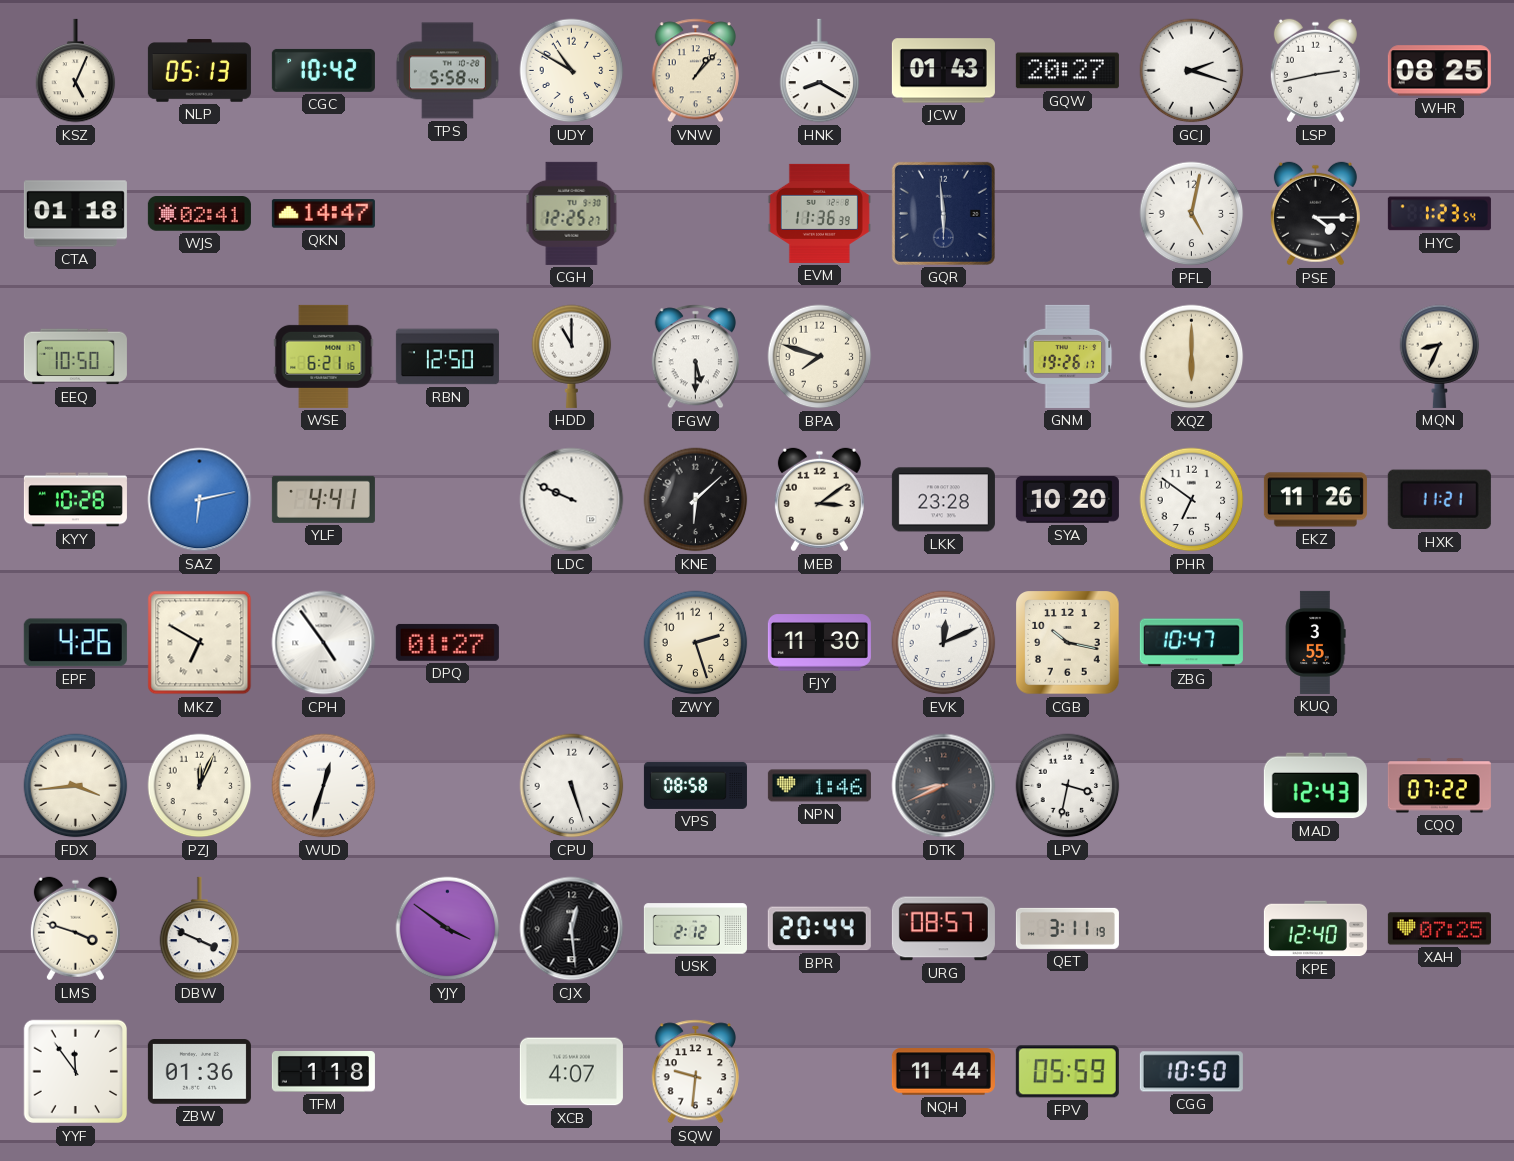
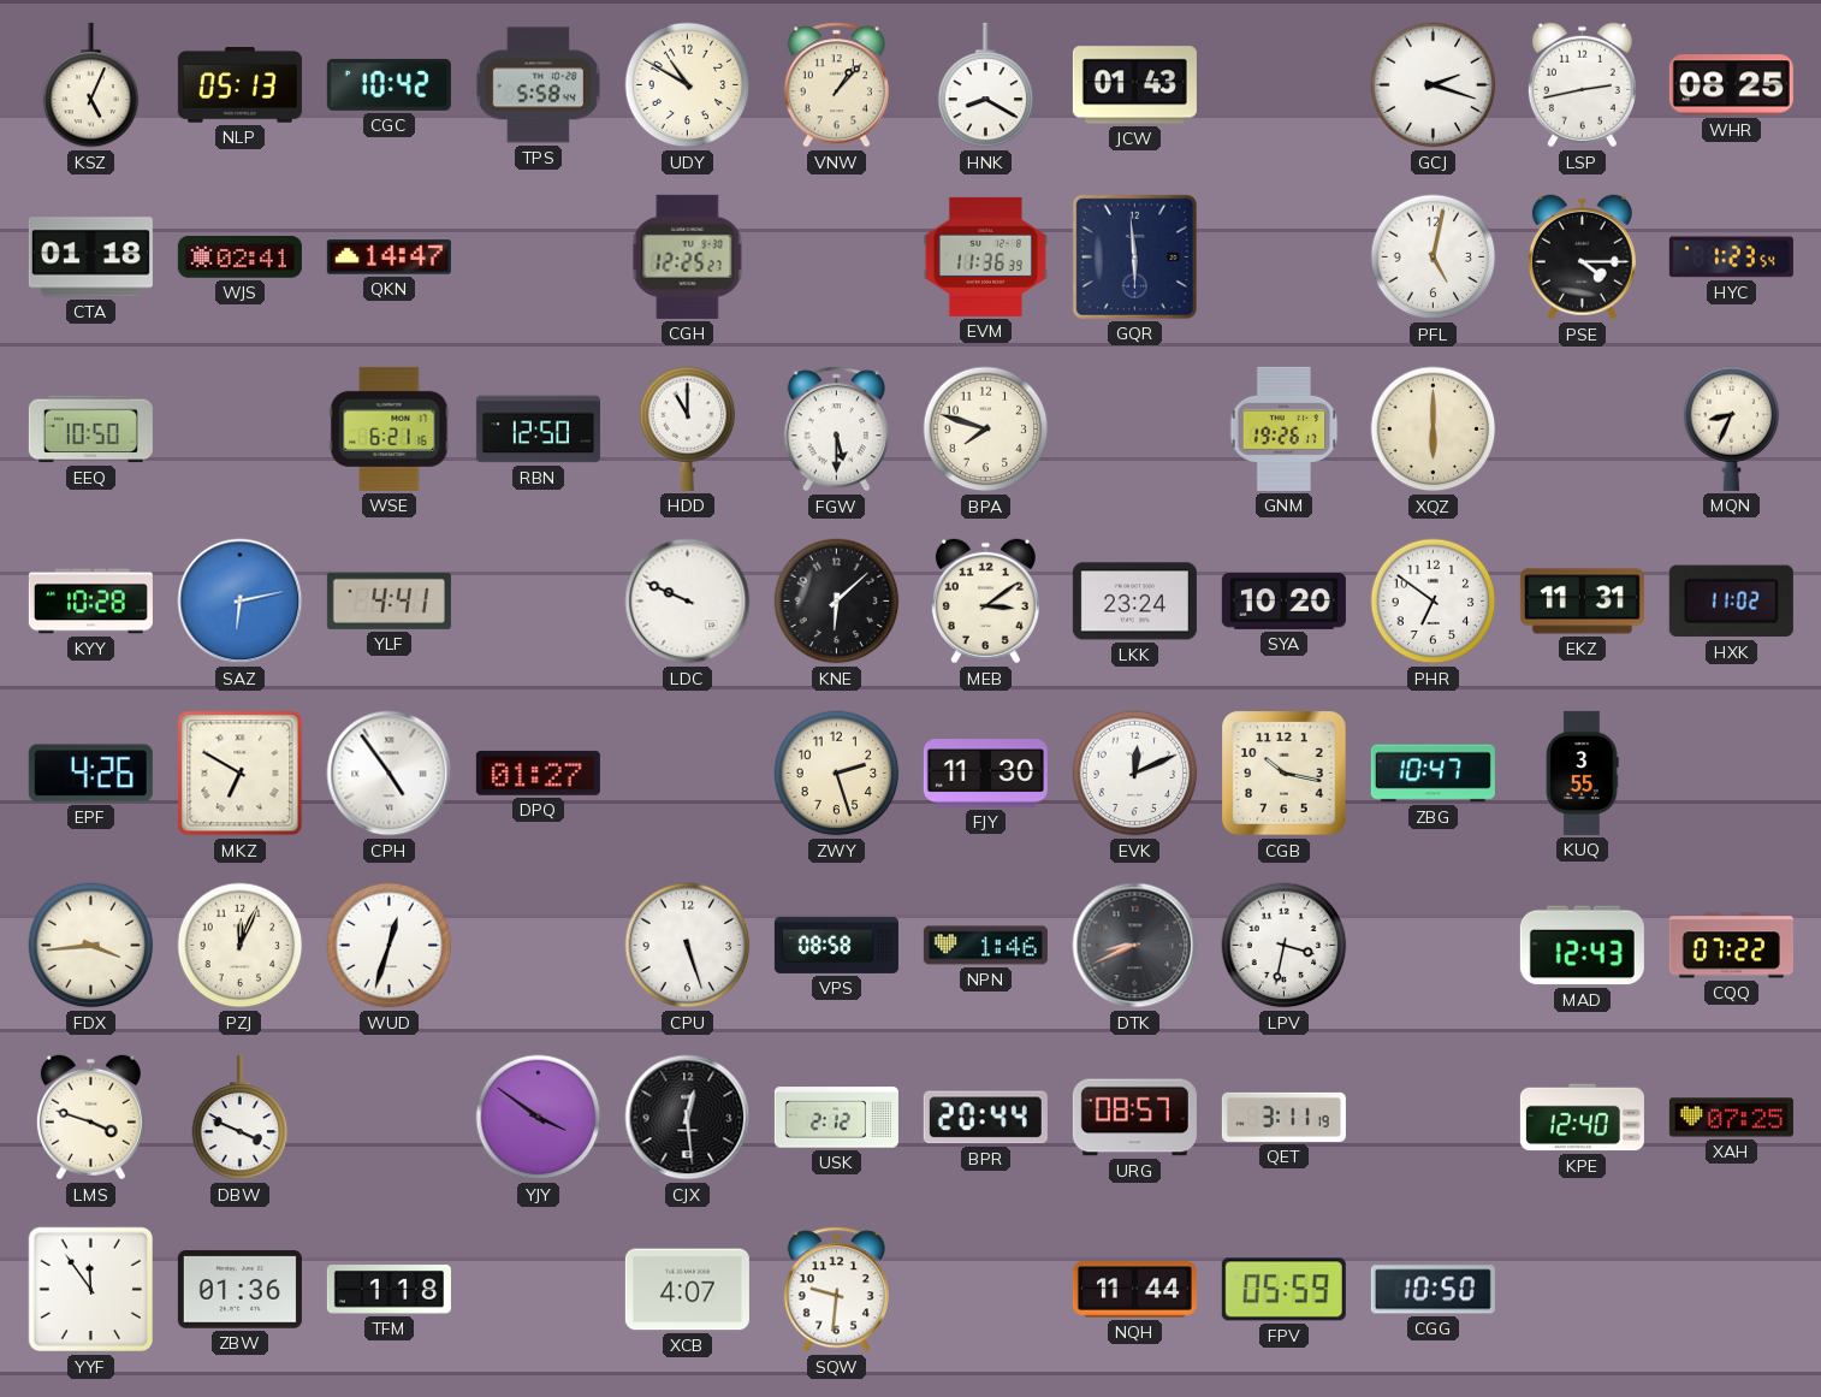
GQW: 20:27 -> none (1067, 71)
LKK: 23:28 -> 23:24 (1134, 602)
EKZ: 11:26 -> 11:31 (1582, 602)
HXK: 11:21 -> 11:02 (1731, 602)
